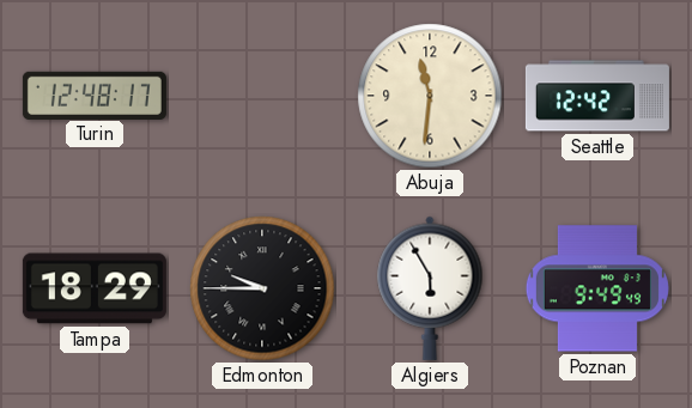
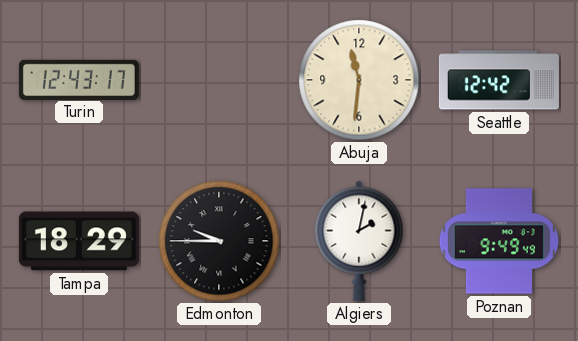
Turin: 12:48 -> 12:43 (79, 79)
Algiers: 5:55 -> 2:02 (359, 241)
